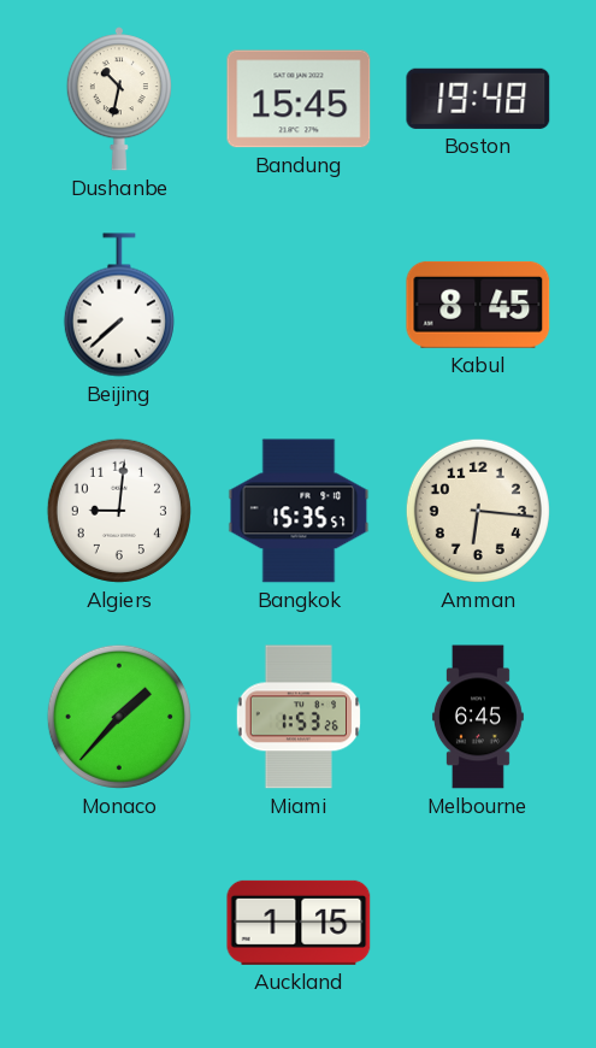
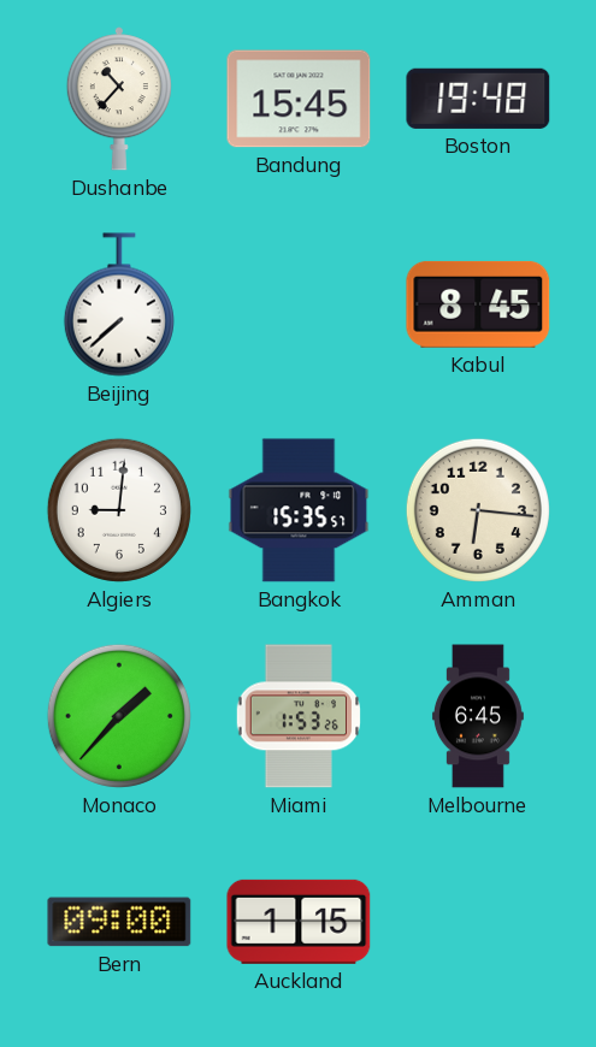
Dushanbe: 10:32 -> 10:37 (119, 99)
Bern: none -> 09:00 (119, 922)
